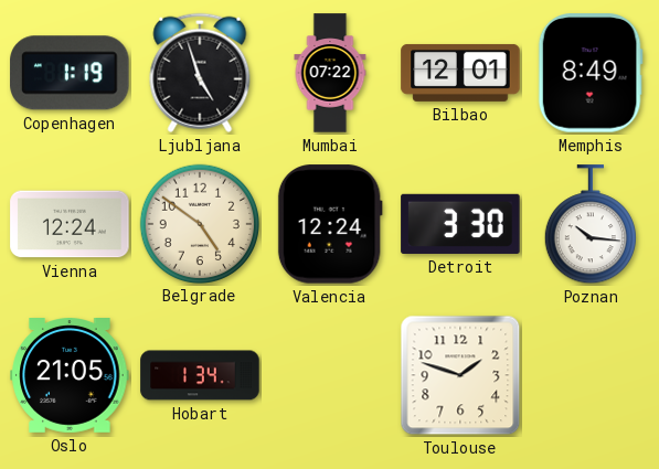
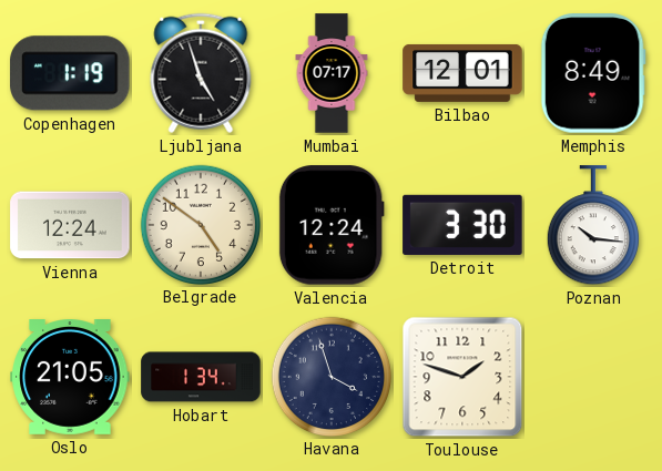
Mumbai: 07:22 -> 07:17 (332, 73)
Havana: none -> 3:57 (330, 376)
